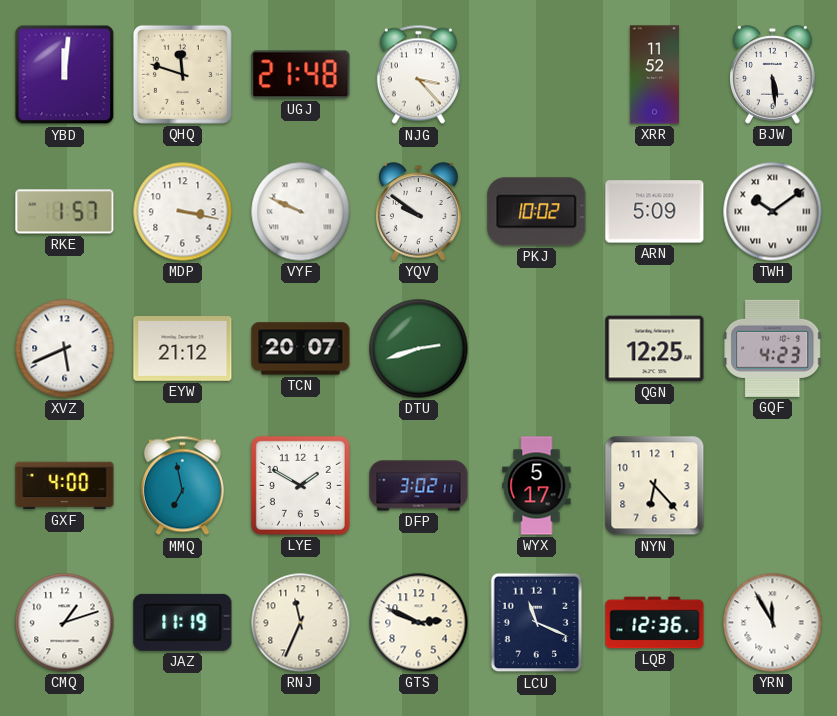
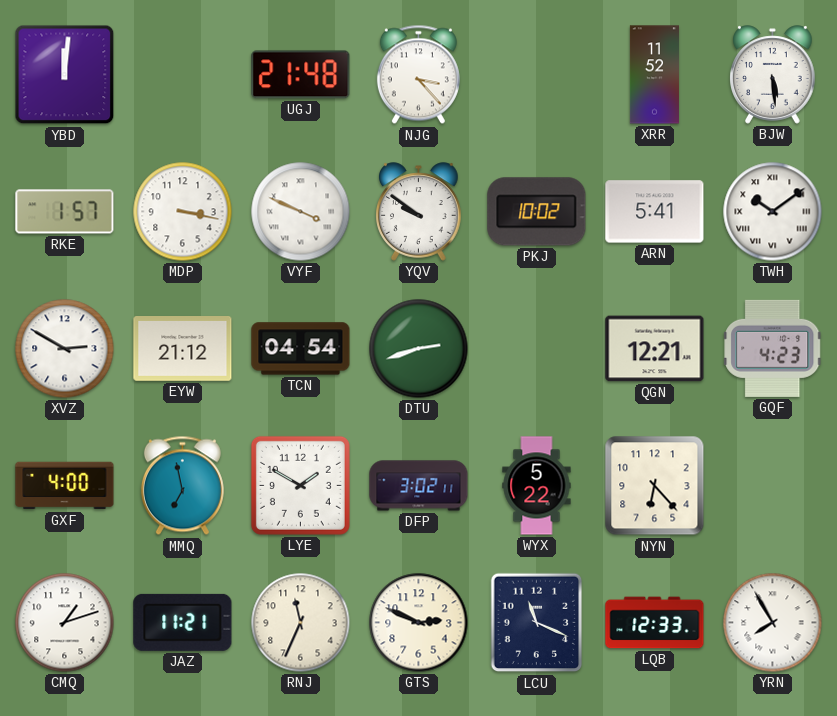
QHQ: 11:48 -> none (182, 74)
VYF: 9:49 -> 3:49 (301, 212)
ARN: 5:09 -> 5:41 (655, 212)
XVZ: 5:41 -> 2:50 (65, 349)
TCN: 20:07 -> 04:54 (301, 349)
QGN: 12:25 -> 12:21 (655, 349)
WYX: 5:17 -> 5:22 (537, 486)
JAZ: 11:19 -> 11:21 (183, 622)
LQB: 12:36 -> 12:33 (655, 623)
YRN: 11:55 -> 7:55 (773, 623)
